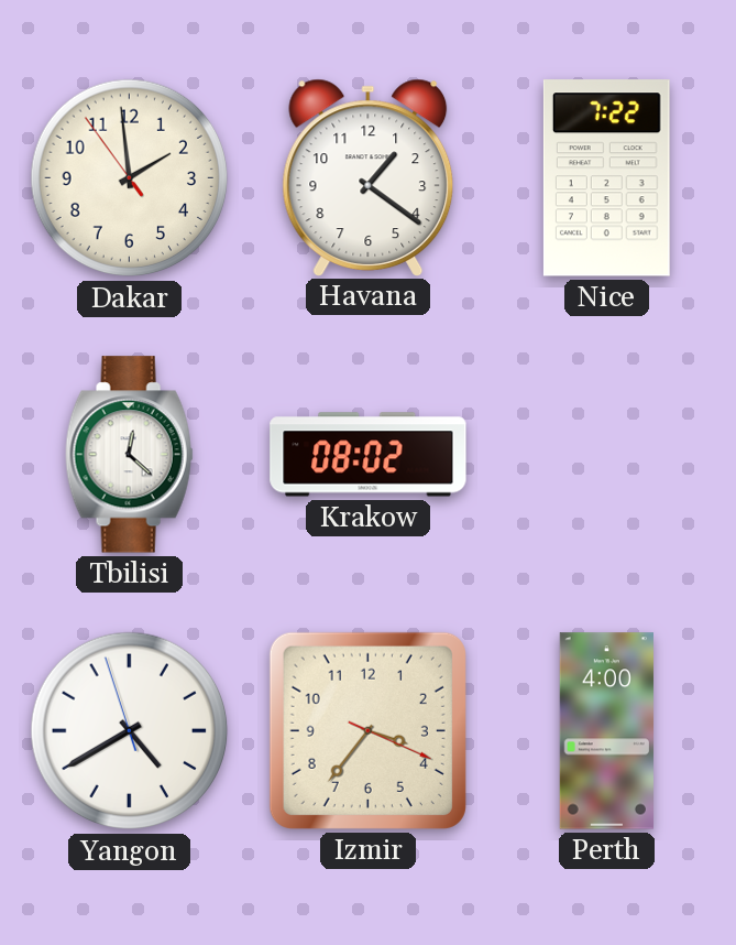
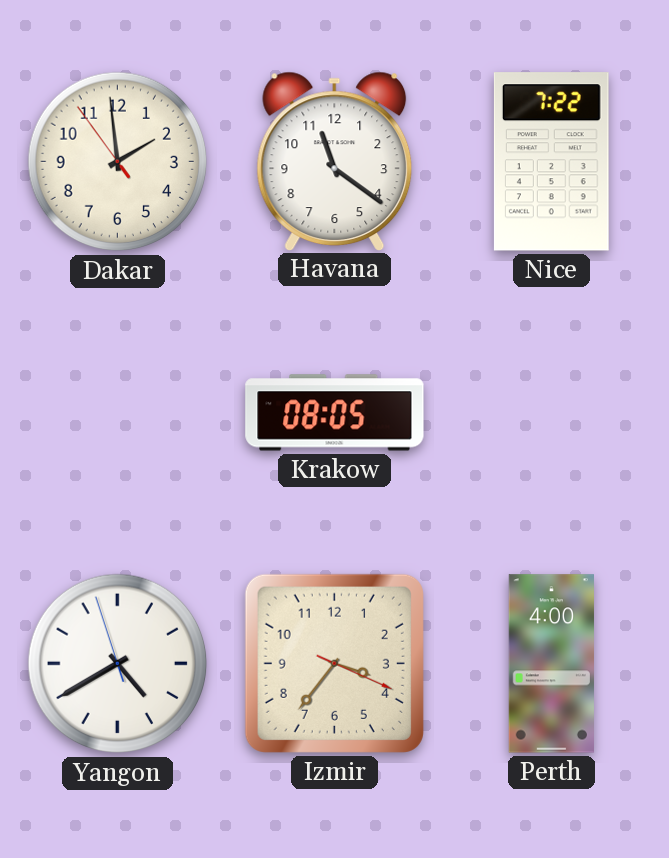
Havana: 1:21 -> 11:21 (335, 161)
Tbilisi: 12:22 -> none (129, 455)
Krakow: 08:02 -> 08:05 (335, 413)
